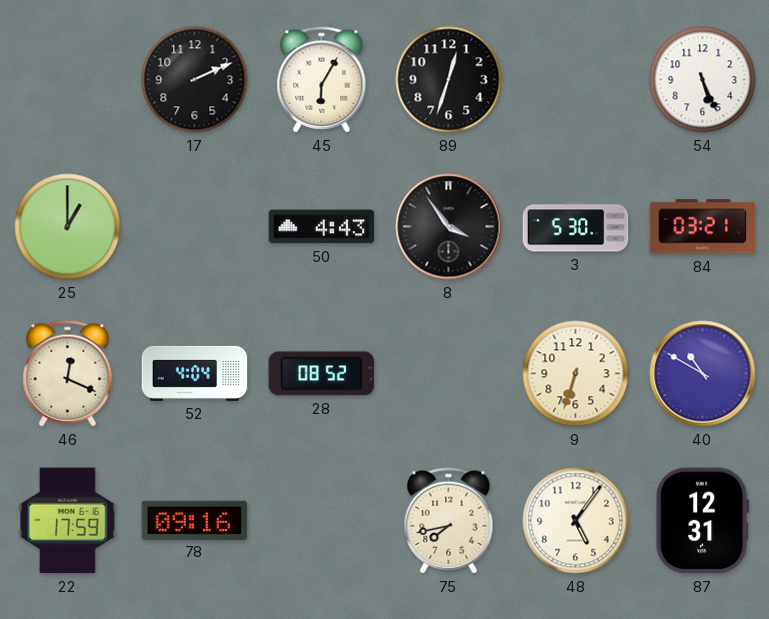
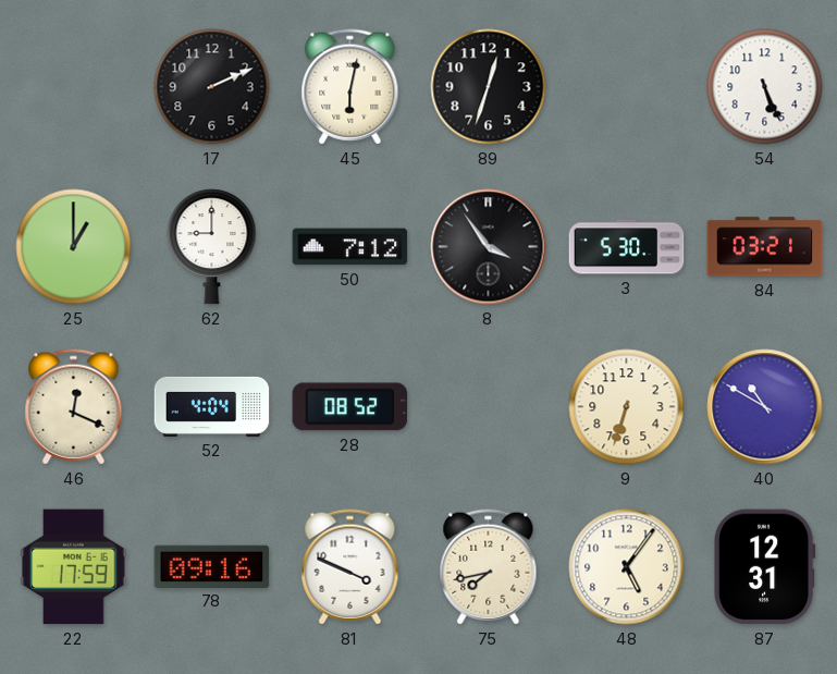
45: 6:05 -> 6:02 (350, 87)
62: none -> 9:00 (212, 247)
50: 4:43 -> 7:12 (350, 247)
81: none -> 3:49 (350, 567)
